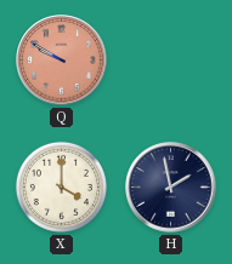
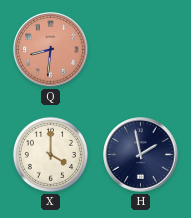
Q: 9:50 -> 8:31 (51, 50)
